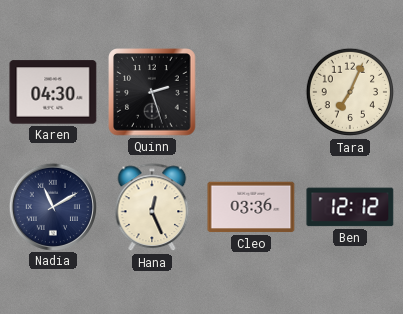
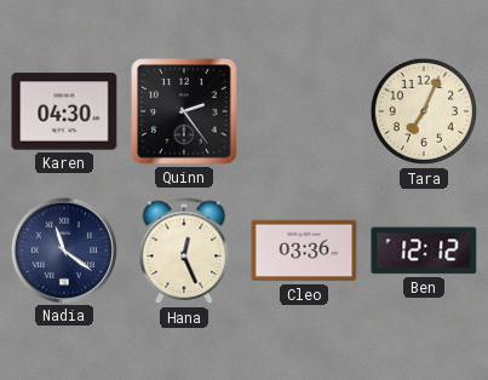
Quinn: 2:27 -> 2:24 (184, 111)
Nadia: 11:10 -> 11:21 (63, 249)
